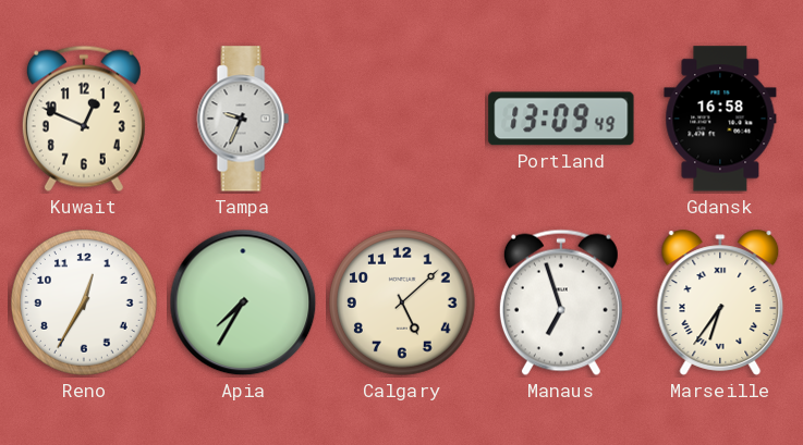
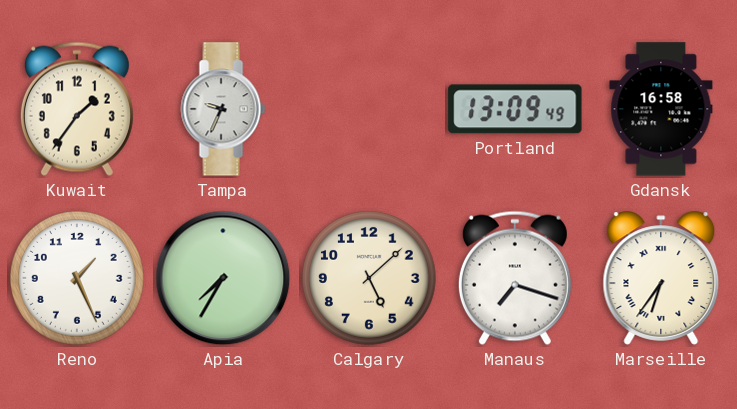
Kuwait: 12:49 -> 1:36 (77, 109)
Reno: 12:35 -> 1:26 (78, 279)
Manaus: 6:57 -> 7:18 (515, 278)
